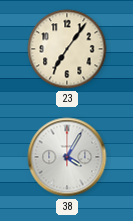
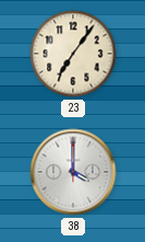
38: 4:05 -> 4:00 (73, 172)
